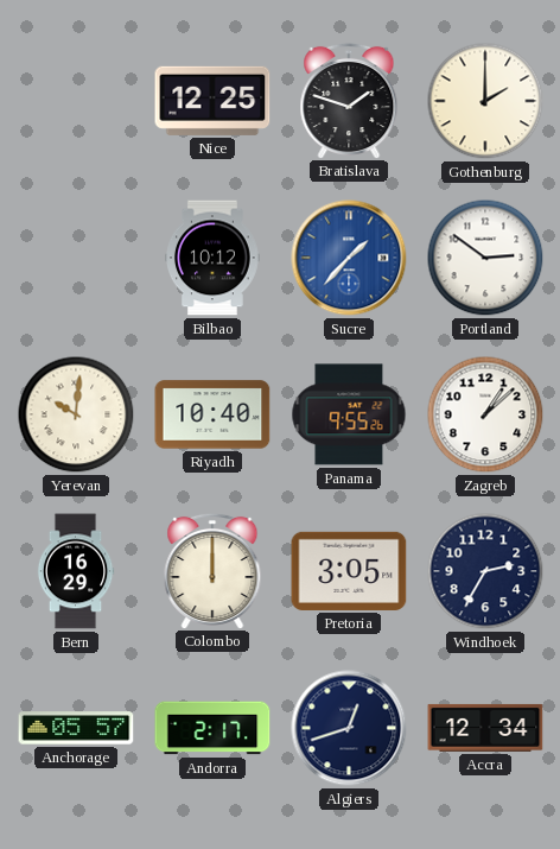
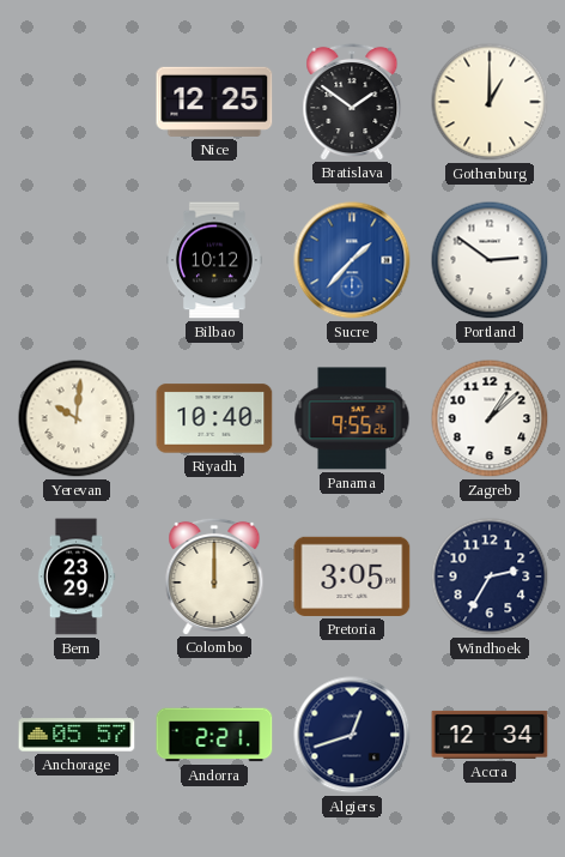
Bratislava: 1:48 -> 1:51 (352, 101)
Gothenburg: 2:00 -> 1:00 (490, 102)
Bern: 16:29 -> 23:29 (77, 577)
Andorra: 2:17 -> 2:21 (214, 735)
